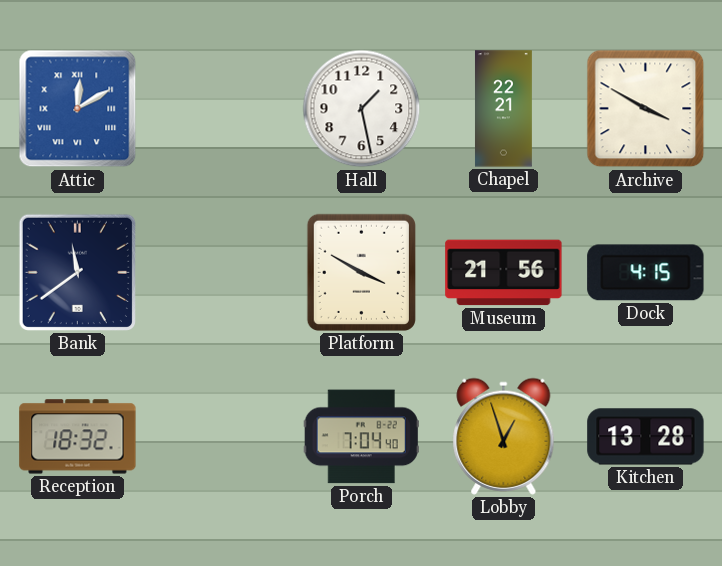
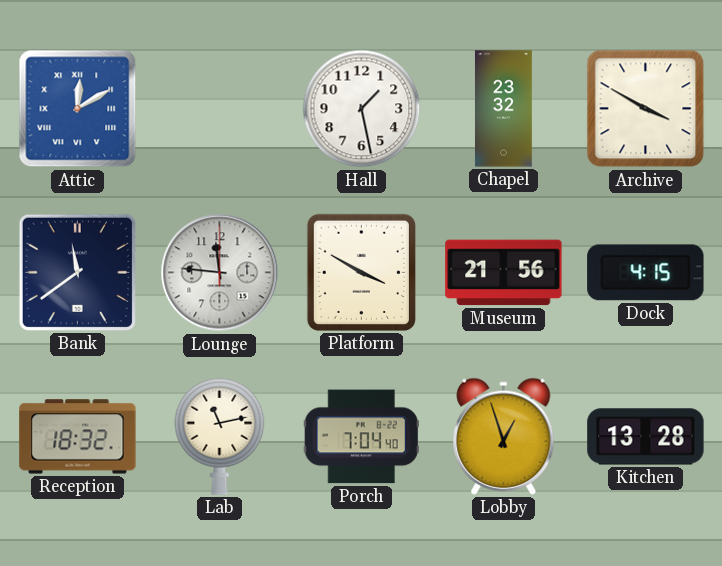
Chapel: 22:21 -> 23:32 (503, 109)
Lounge: none -> 11:46 (220, 273)
Lab: none -> 11:13 (220, 436)
